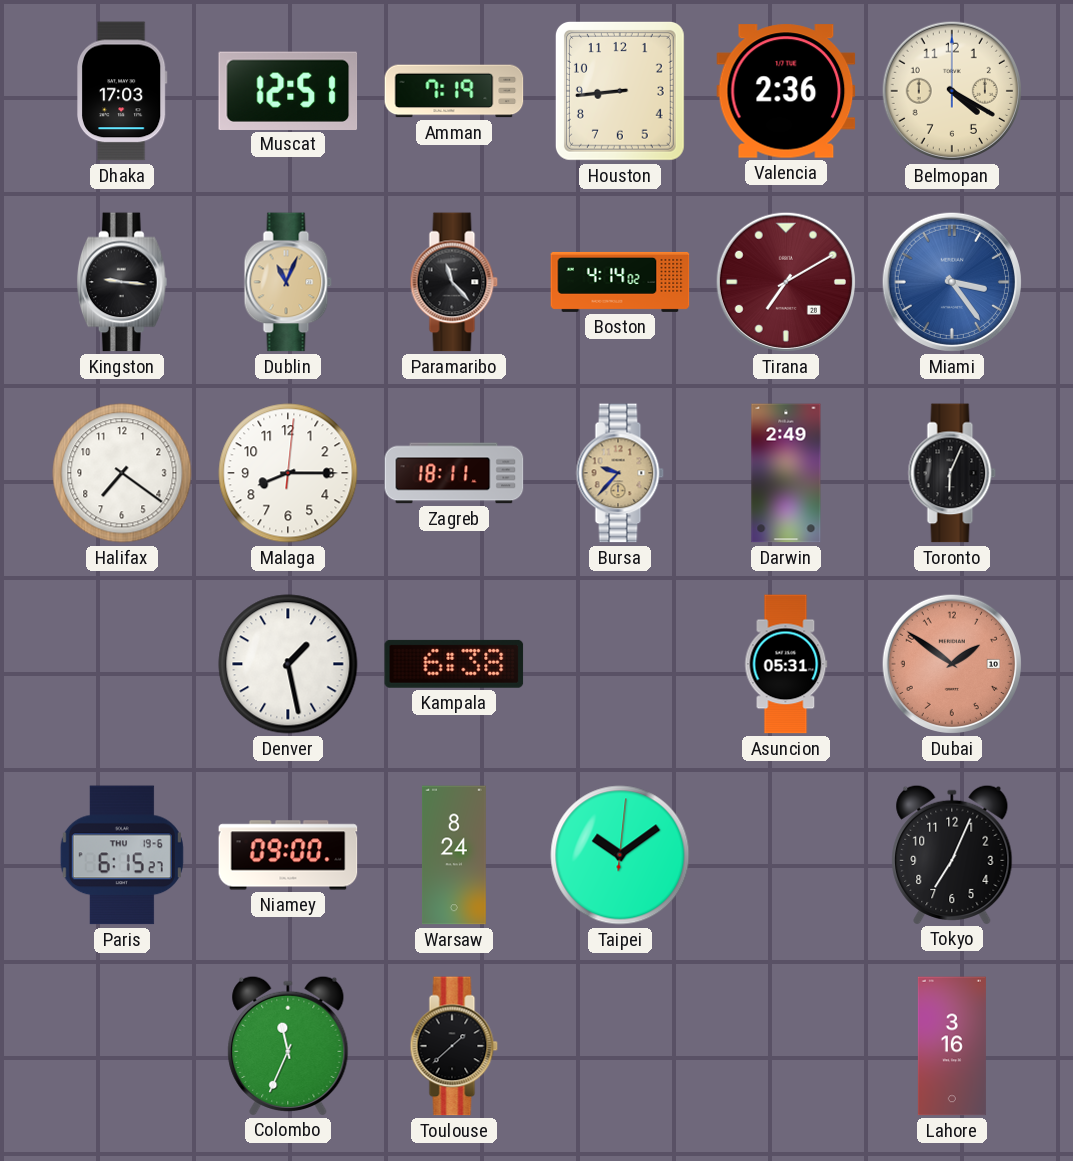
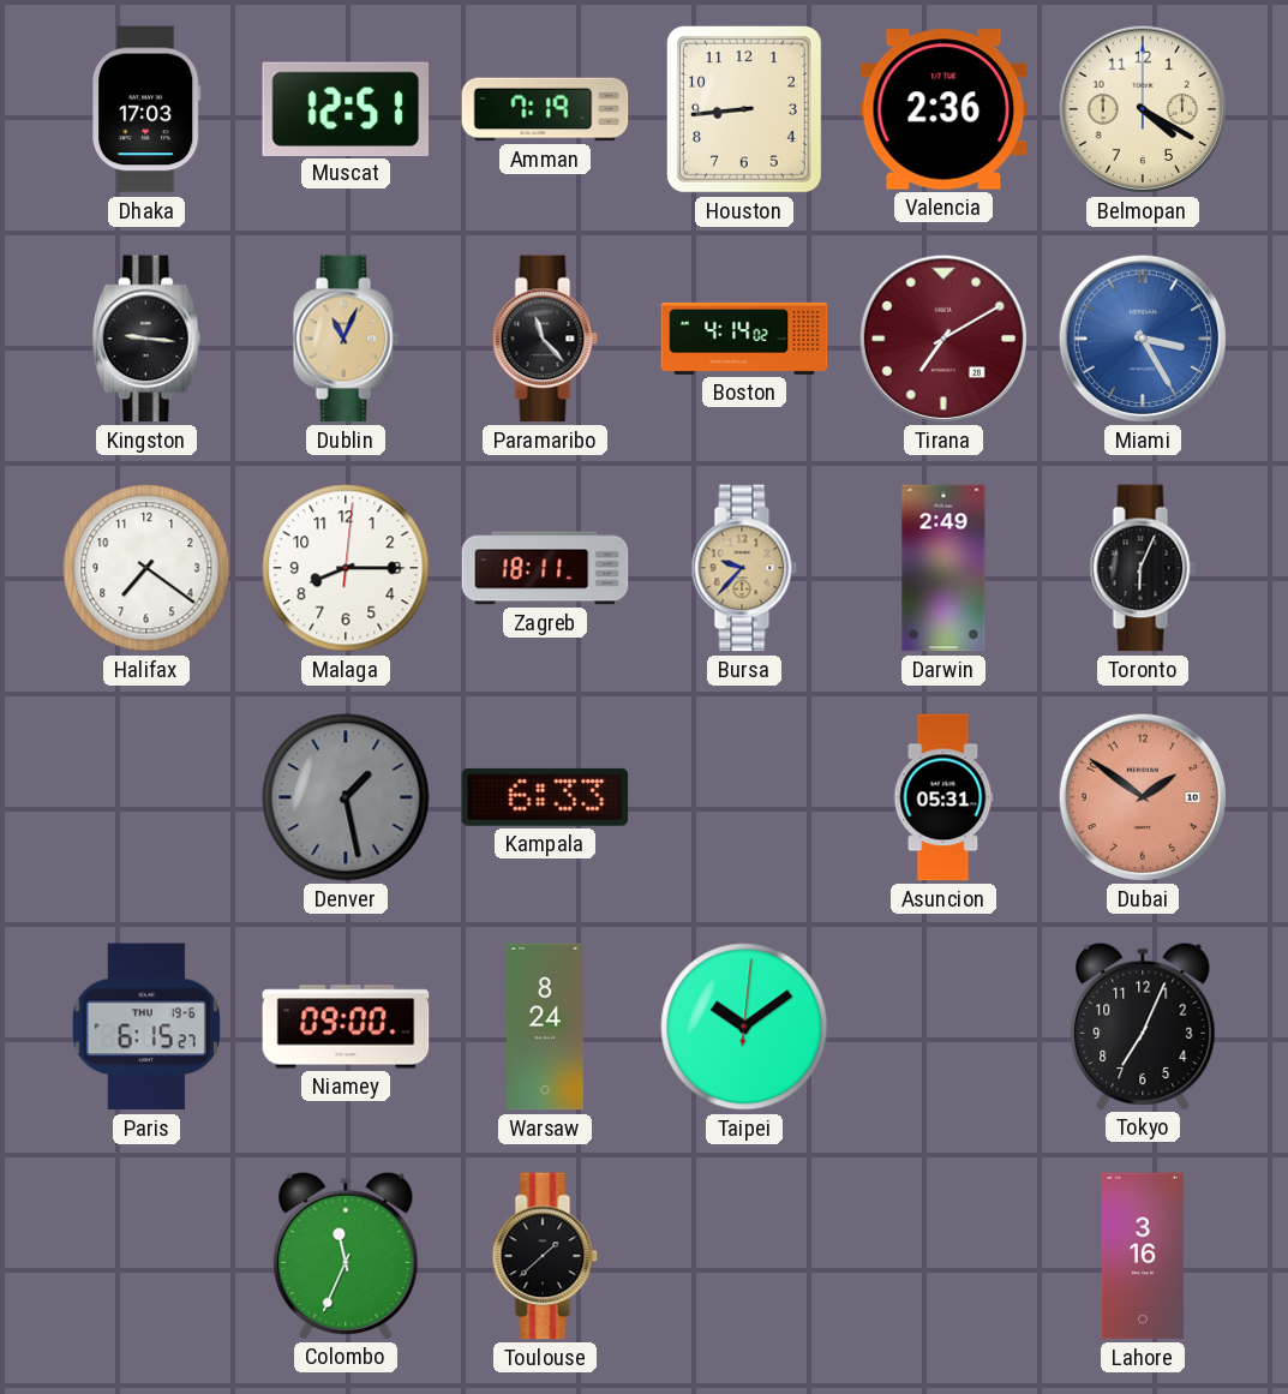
Miami: 3:24 -> 3:25 (1143, 339)
Denver dial: white -> grey (346, 797)
Kampala: 6:38 -> 6:33 (545, 797)
